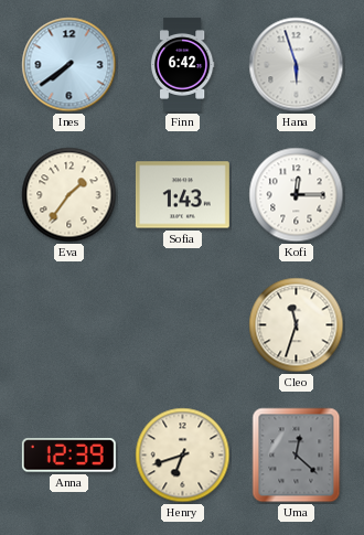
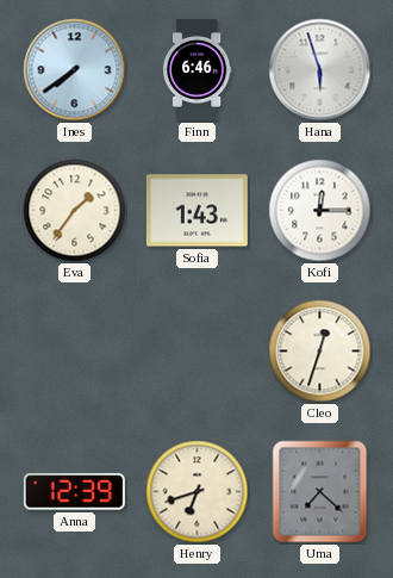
Finn: 6:42 -> 6:46 (196, 70)
Cleo: 11:33 -> 12:33 (320, 352)
Uma: 12:22 -> 7:22 (320, 492)
